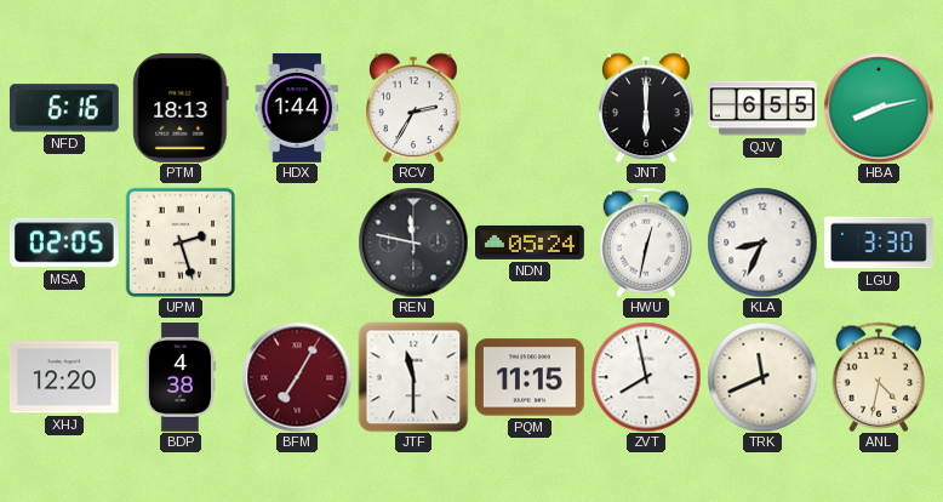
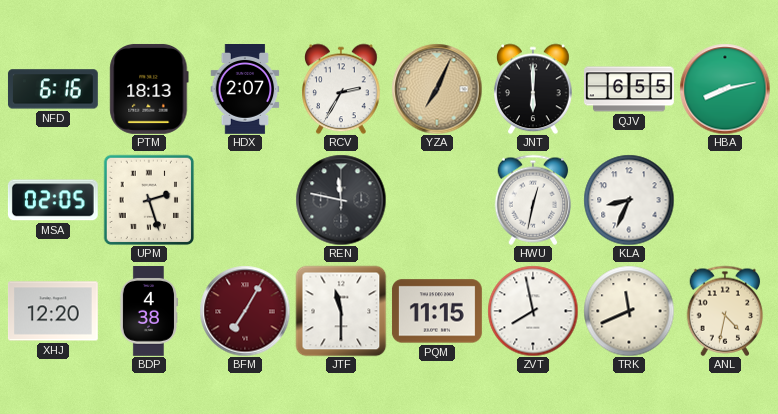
HDX: 1:44 -> 2:07 (245, 90)
YZA: none -> 7:04 (437, 89)
NDN: 05:24 -> none (531, 243)
LGU: 3:30 -> none (879, 243)
